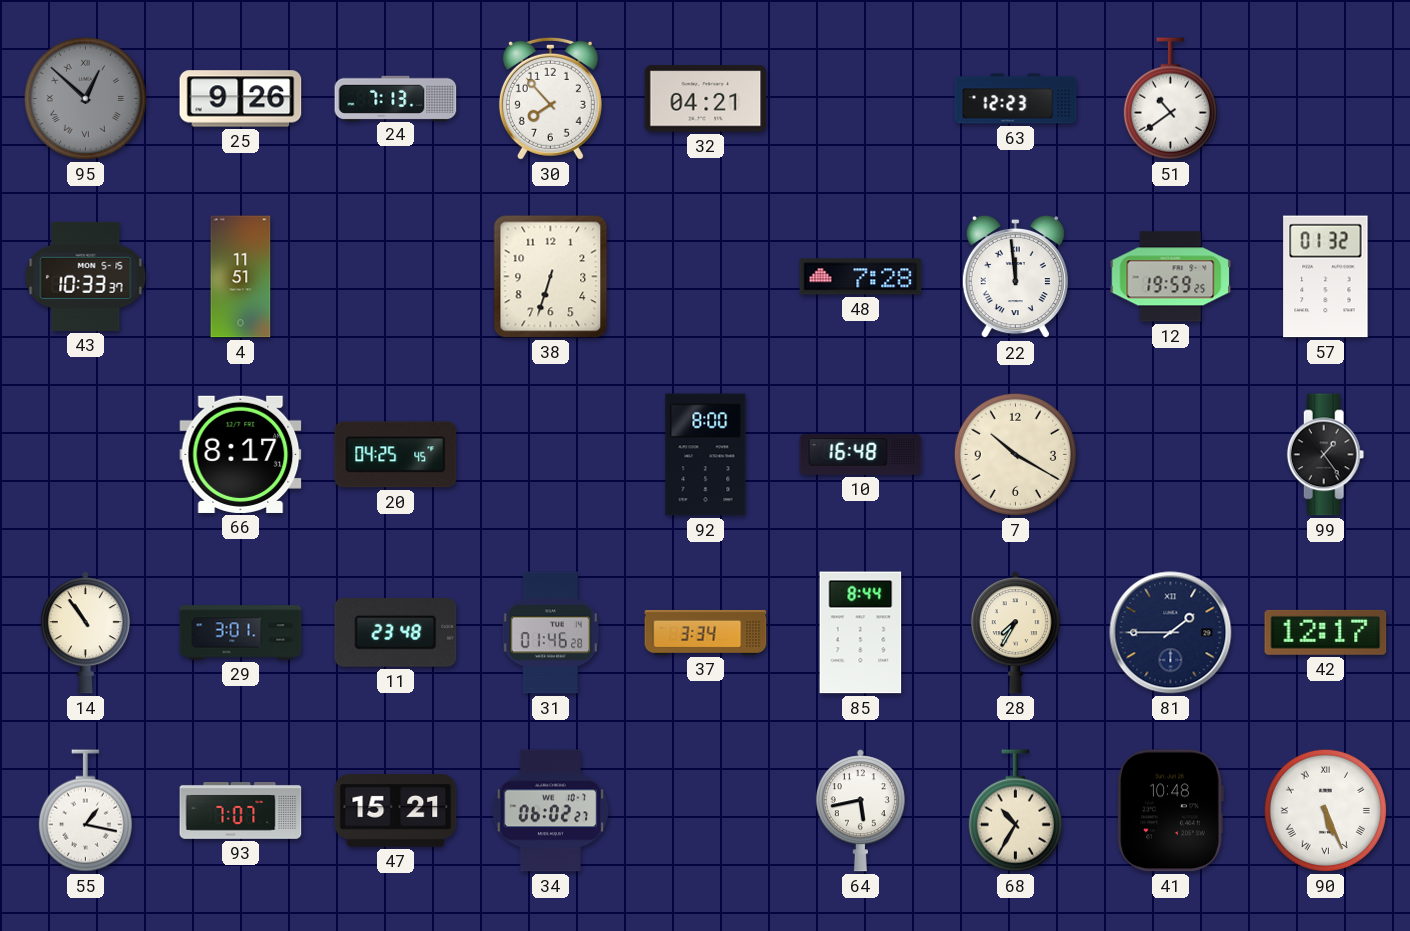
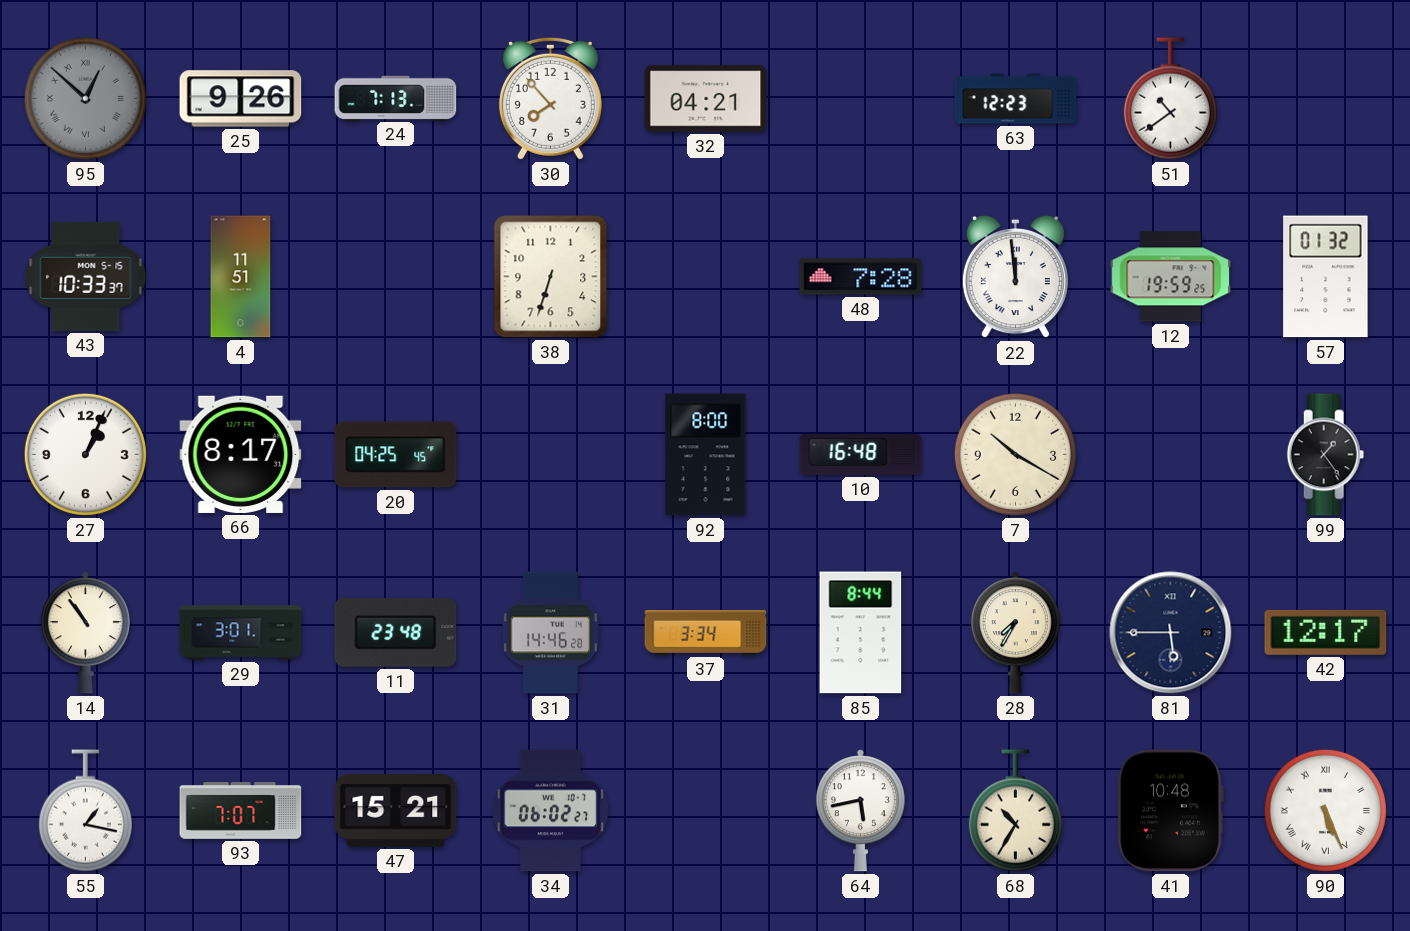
27: none -> 1:04 (85, 454)
31: 01:46 -> 14:46 (551, 633)
81: 1:45 -> 5:45 (1171, 633)
